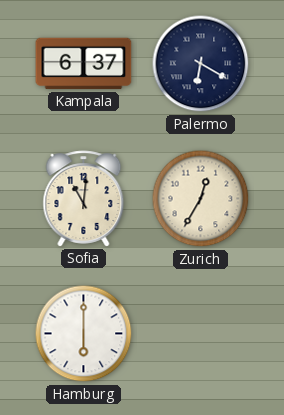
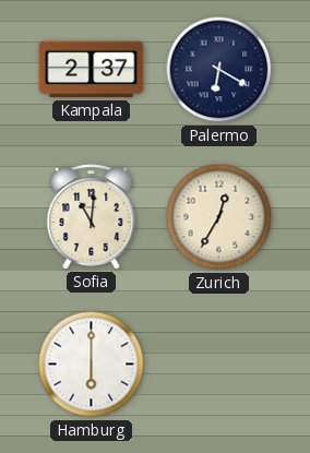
Kampala: 6:37 -> 2:37 (92, 70)
